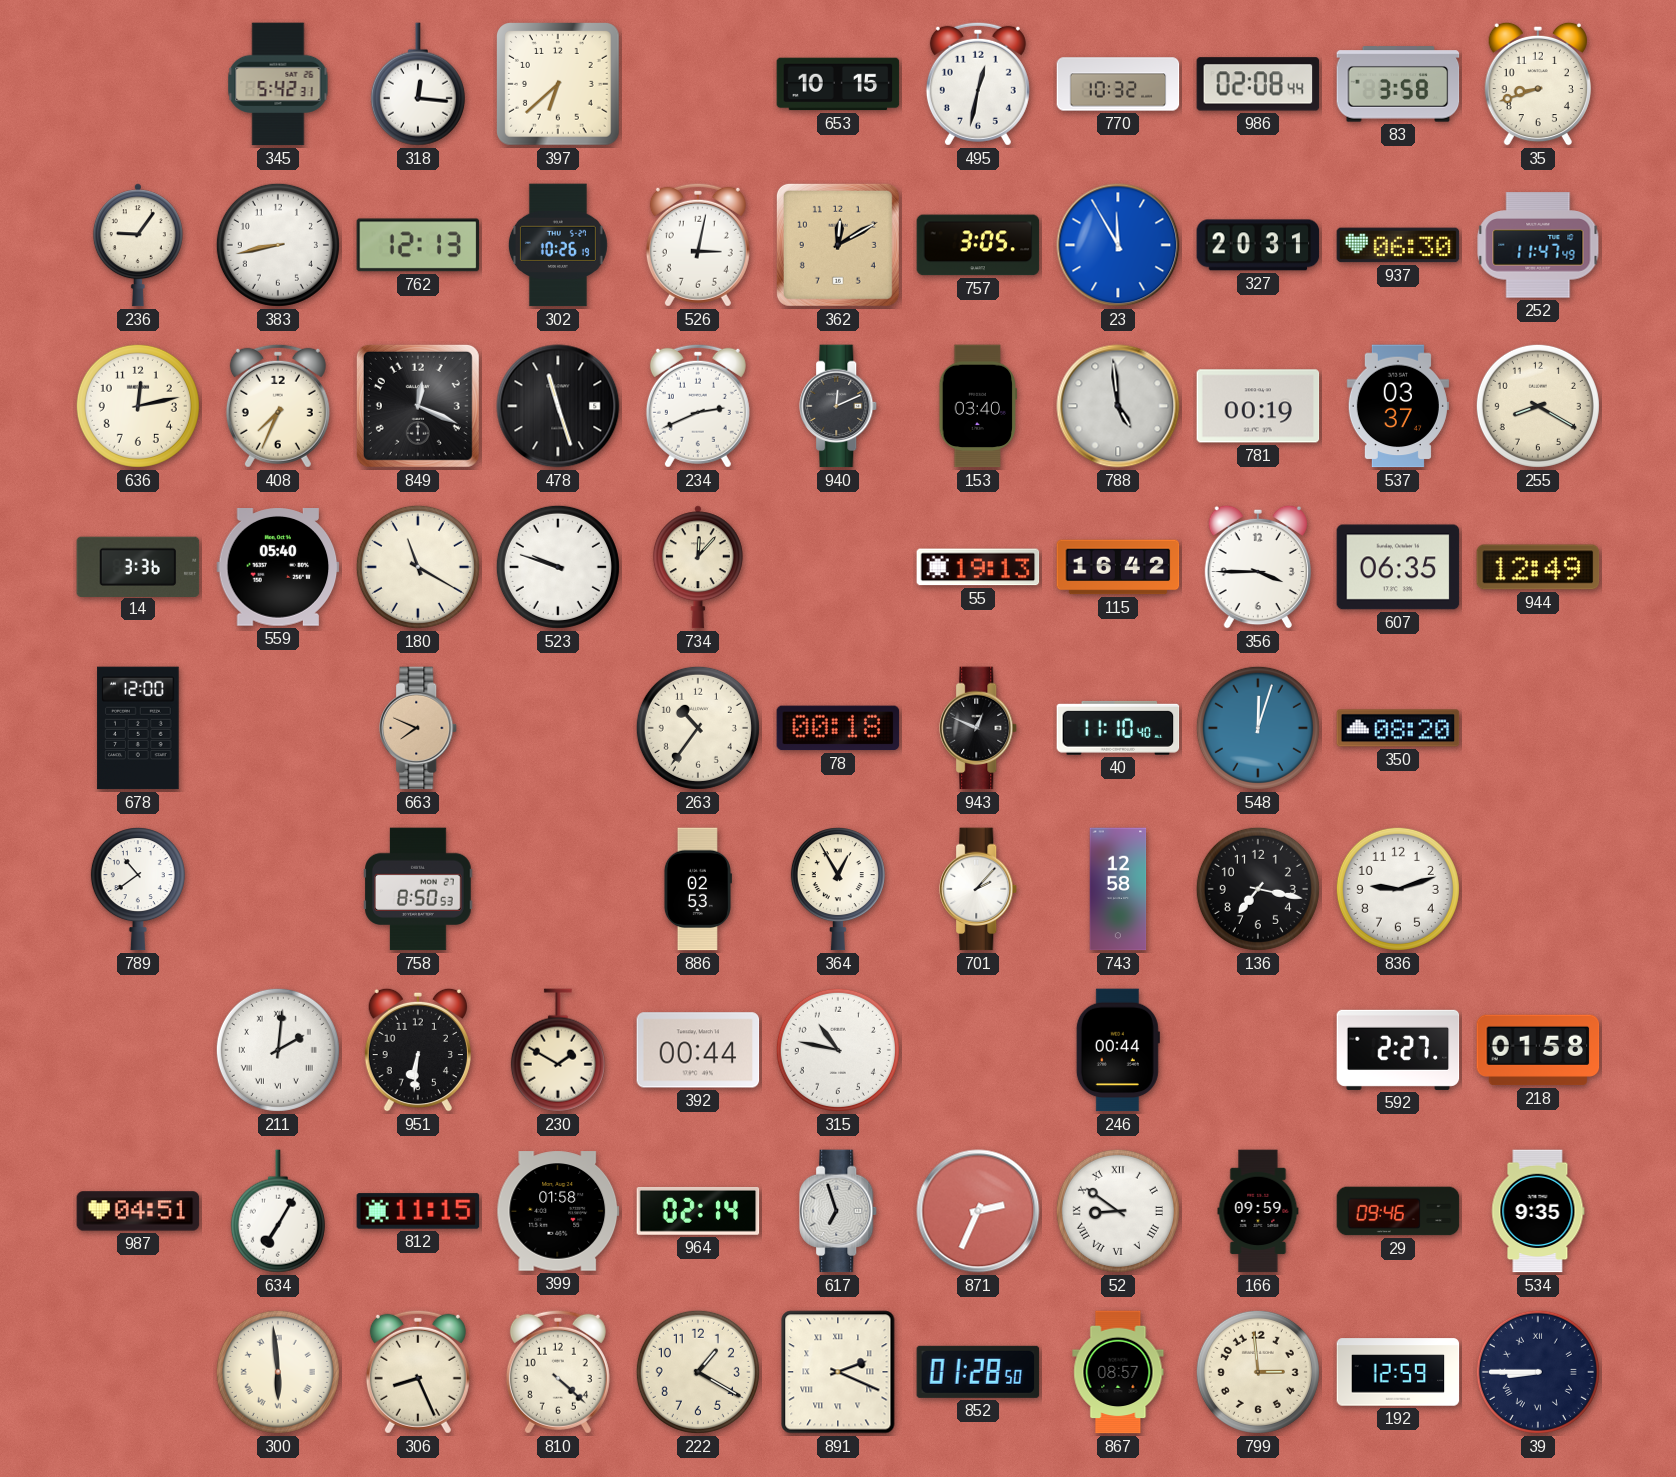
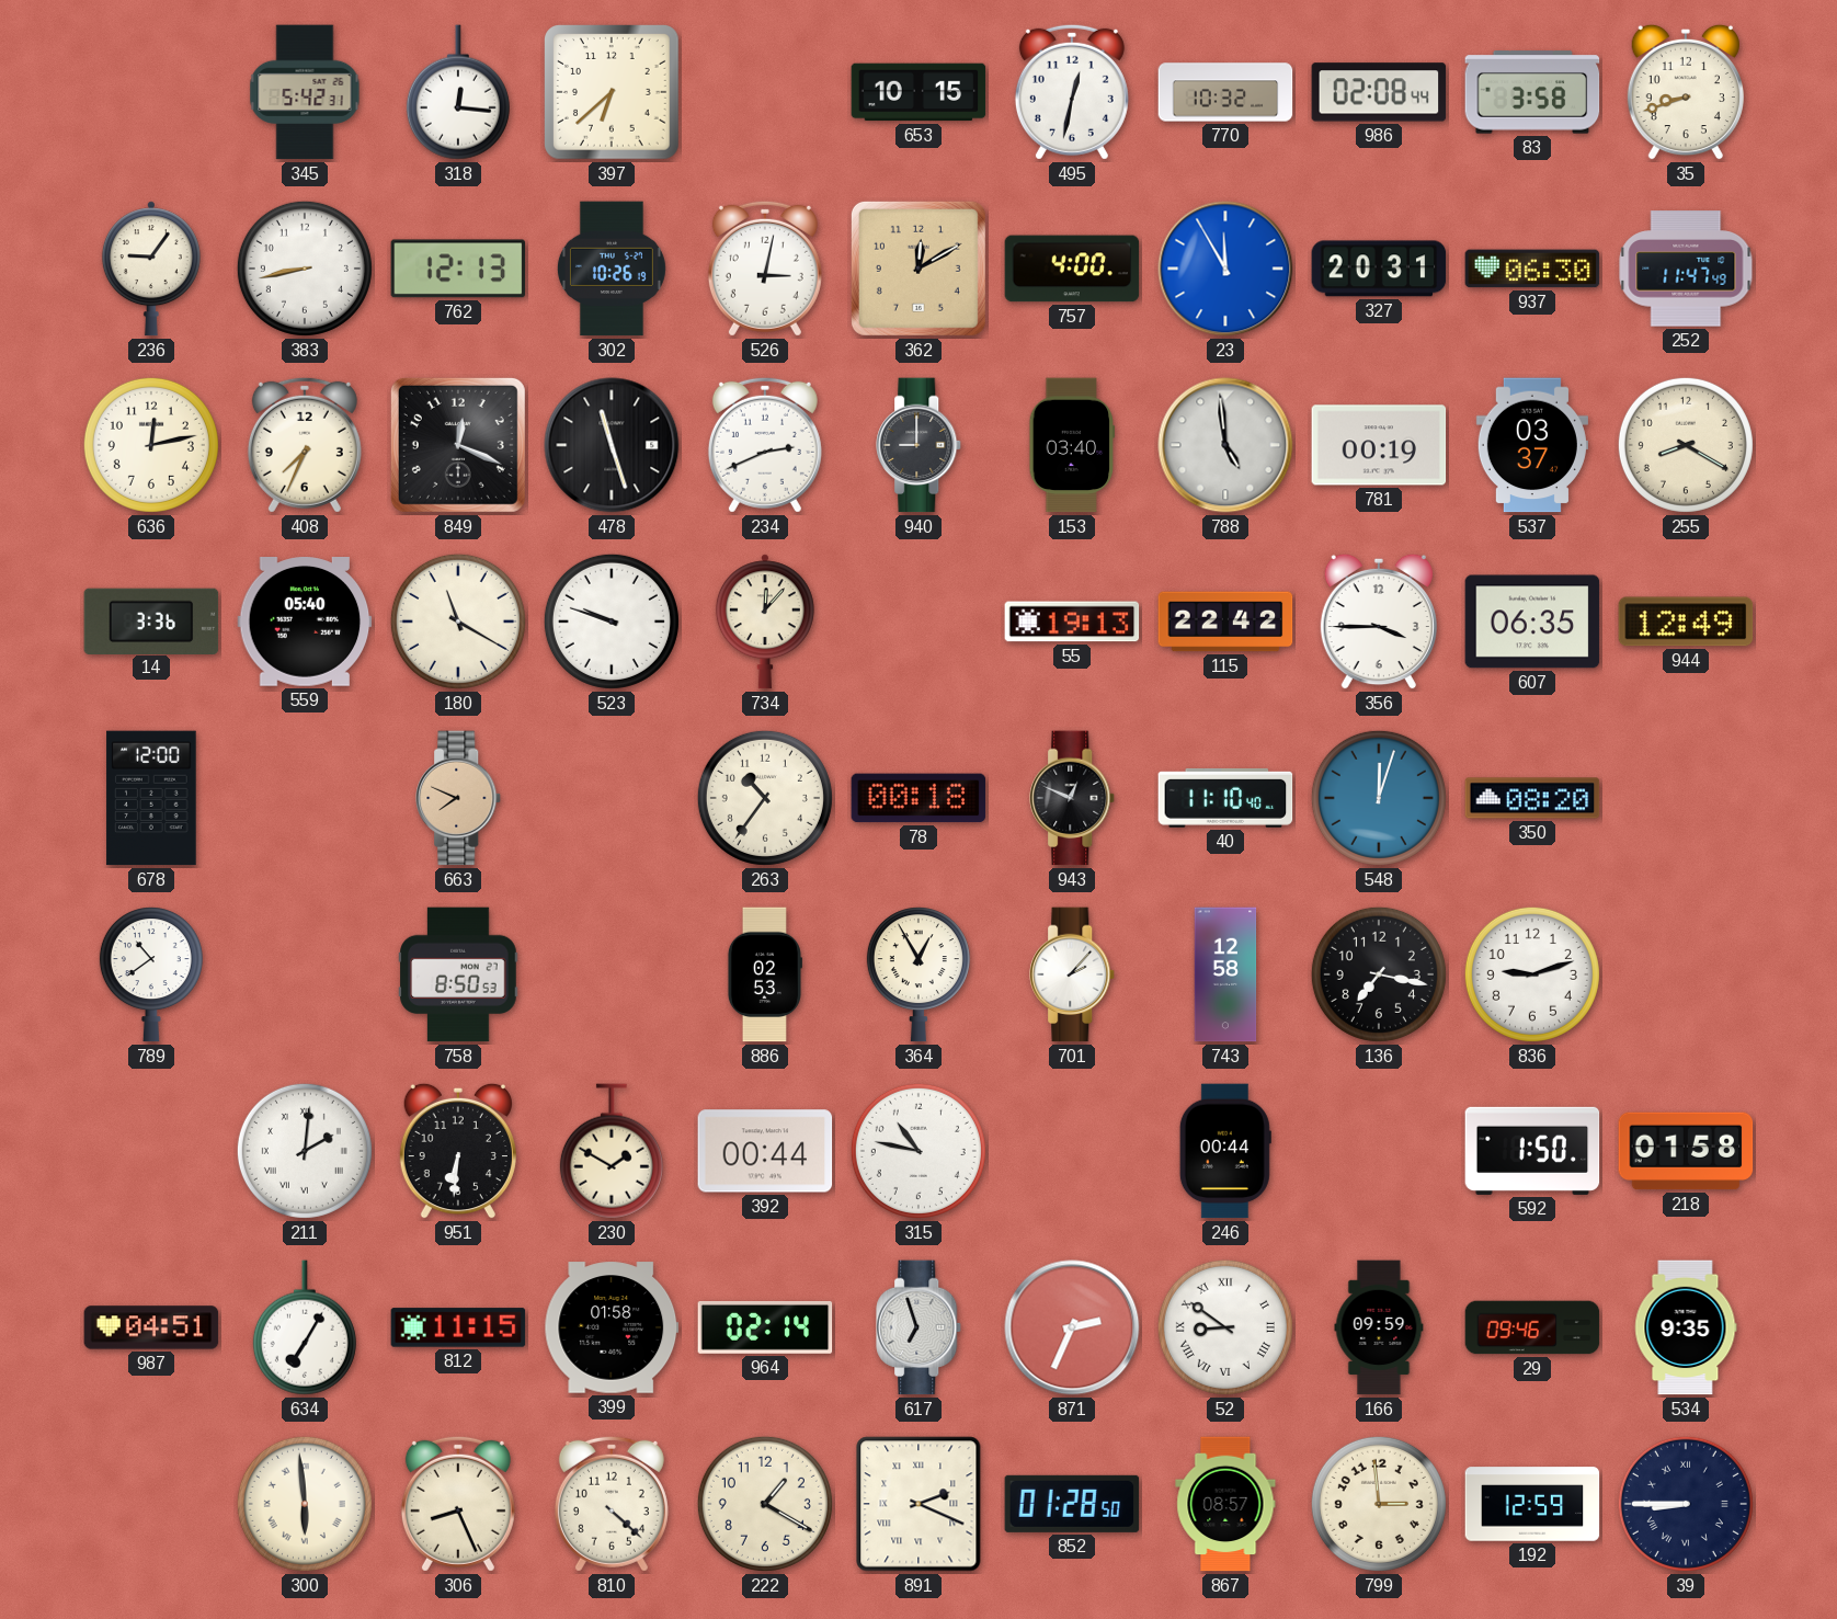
757: 3:05 -> 4:00 (1072, 269)
940: 12:11 -> 9:00 (920, 445)
115: 16:42 -> 22:42 (1225, 622)
592: 2:27 -> 1:50 (1532, 1151)
